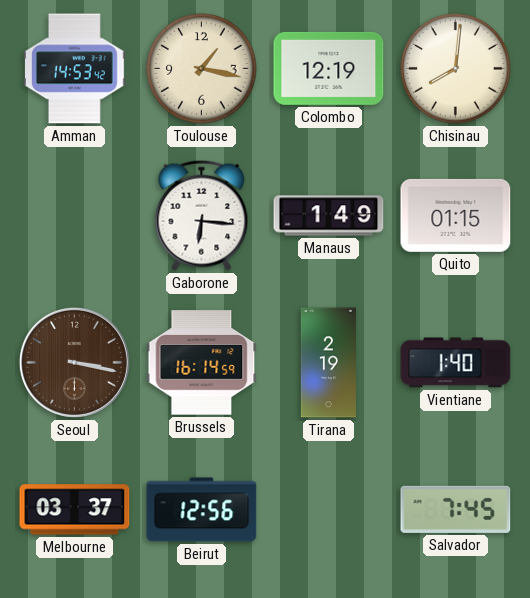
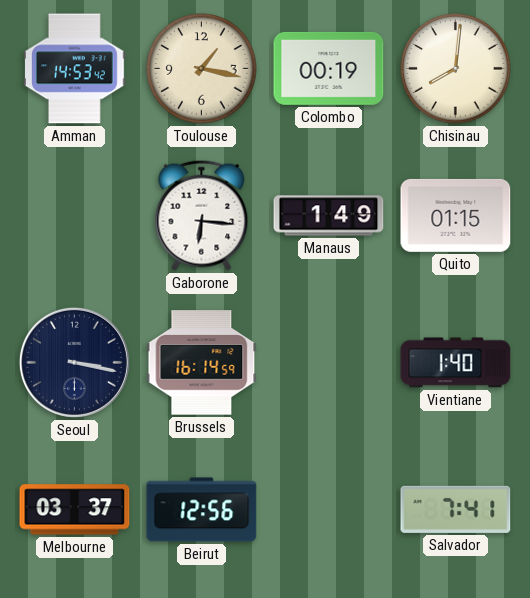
Colombo: 12:19 -> 00:19 (329, 68)
Seoul dial: brown -> navy (74, 362)
Tirana: 2:19 -> none (328, 363)
Salvador: 7:45 -> 7:41 (456, 509)
